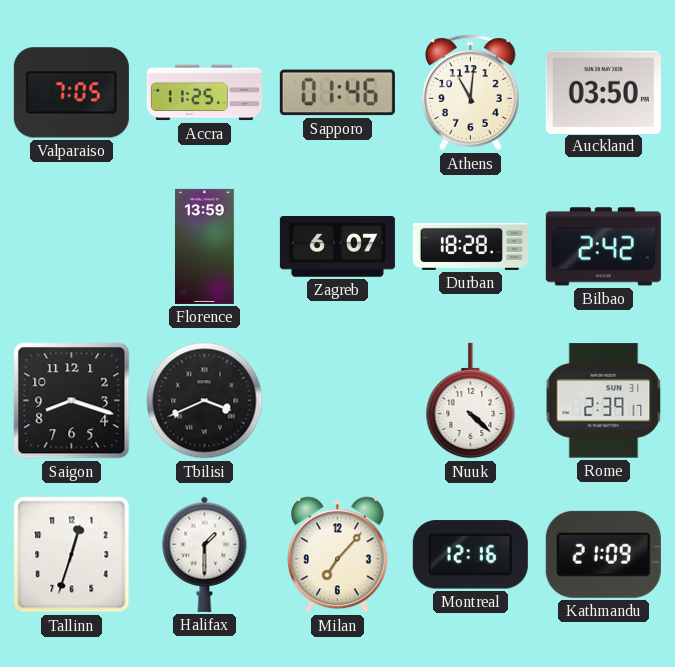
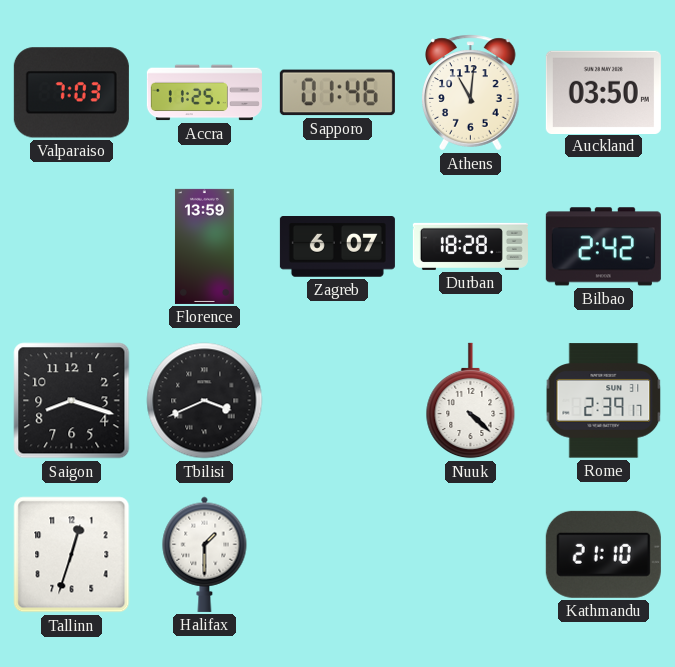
Valparaiso: 7:05 -> 7:03 (71, 93)
Milan: 7:07 -> none (337, 555)
Montreal: 12:16 -> none (470, 555)
Kathmandu: 21:09 -> 21:10 (603, 554)
